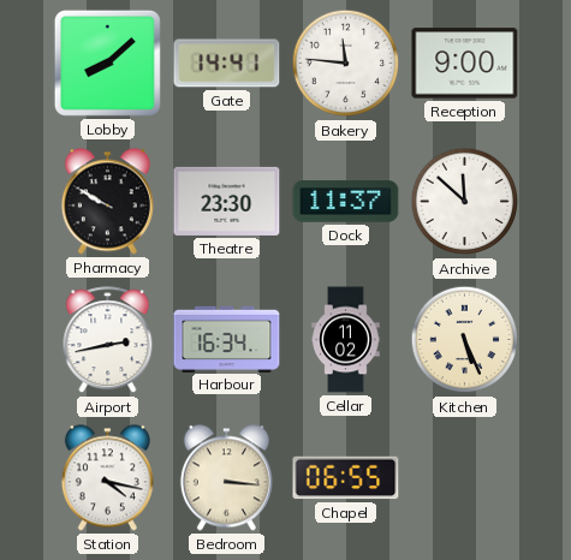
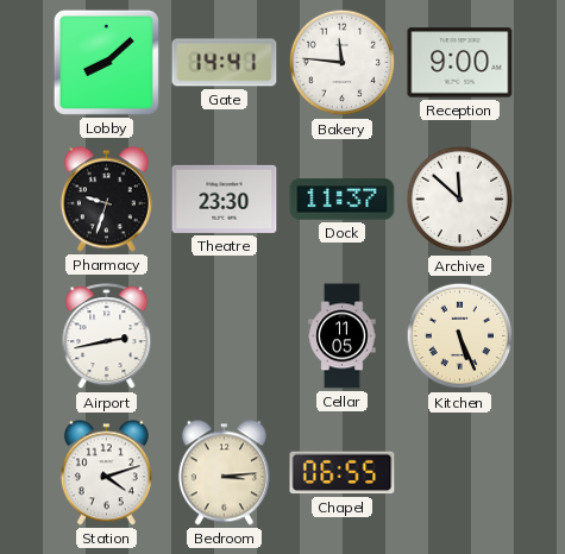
Pharmacy: 9:50 -> 9:33 (106, 200)
Harbour: 16:34 -> none (227, 339)
Cellar: 11:02 -> 11:05 (343, 336)
Station: 4:17 -> 4:12 (106, 473)
Bedroom: 3:16 -> 3:14 (224, 473)
